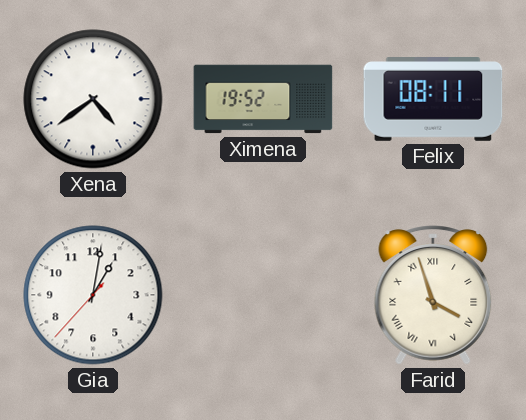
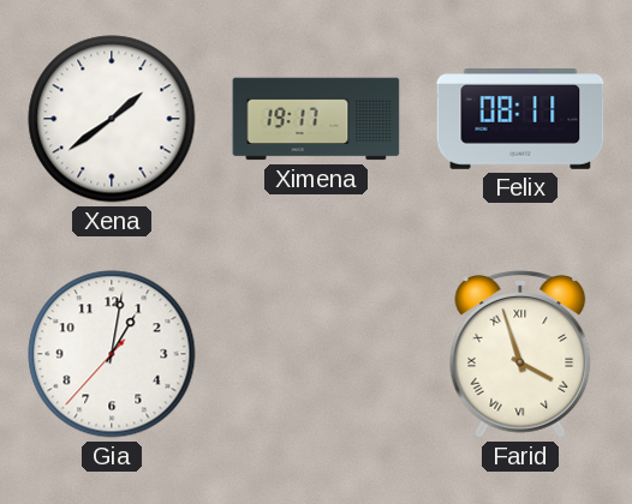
Xena: 4:39 -> 1:39 (112, 119)
Ximena: 19:52 -> 19:17 (316, 119)
